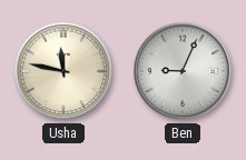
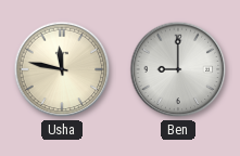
Ben: 9:04 -> 9:00 (178, 69)
